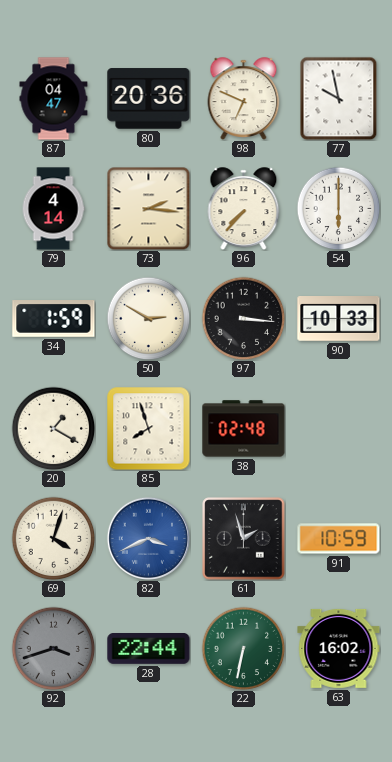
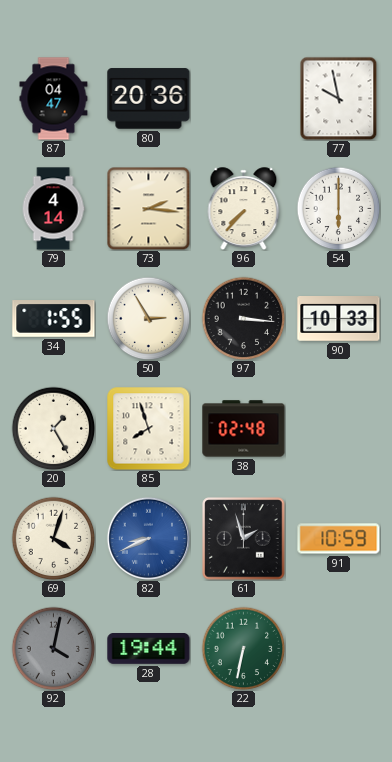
98: 6:49 -> none (244, 98)
34: 1:59 -> 1:55 (54, 319)
50: 2:50 -> 2:55 (148, 318)
20: 1:20 -> 1:25 (53, 428)
82: 3:41 -> 8:41 (148, 538)
92: 3:42 -> 4:02 (53, 648)
28: 22:44 -> 19:44 (149, 649)
63: 16:02 -> none (339, 648)
